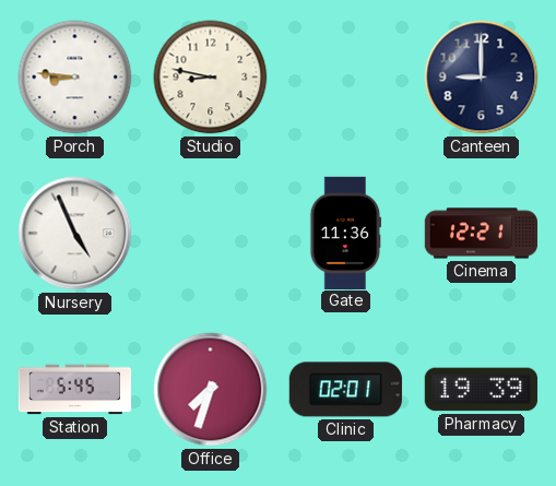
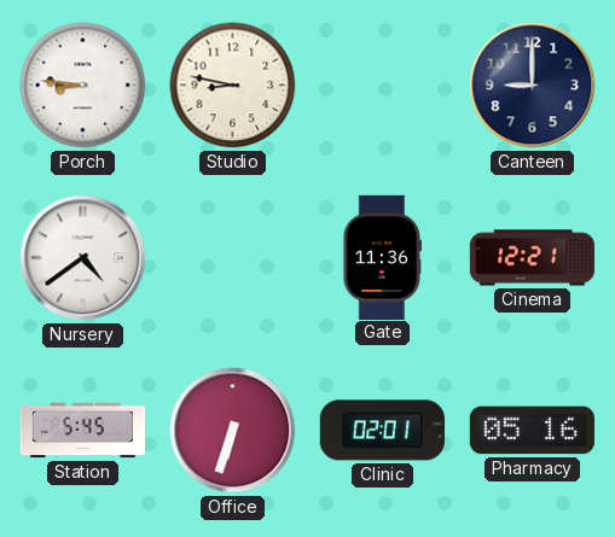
Nursery: 4:56 -> 4:39 (83, 258)
Office: 7:33 -> 6:33 (233, 431)
Pharmacy: 19:39 -> 05:16 (532, 431)
